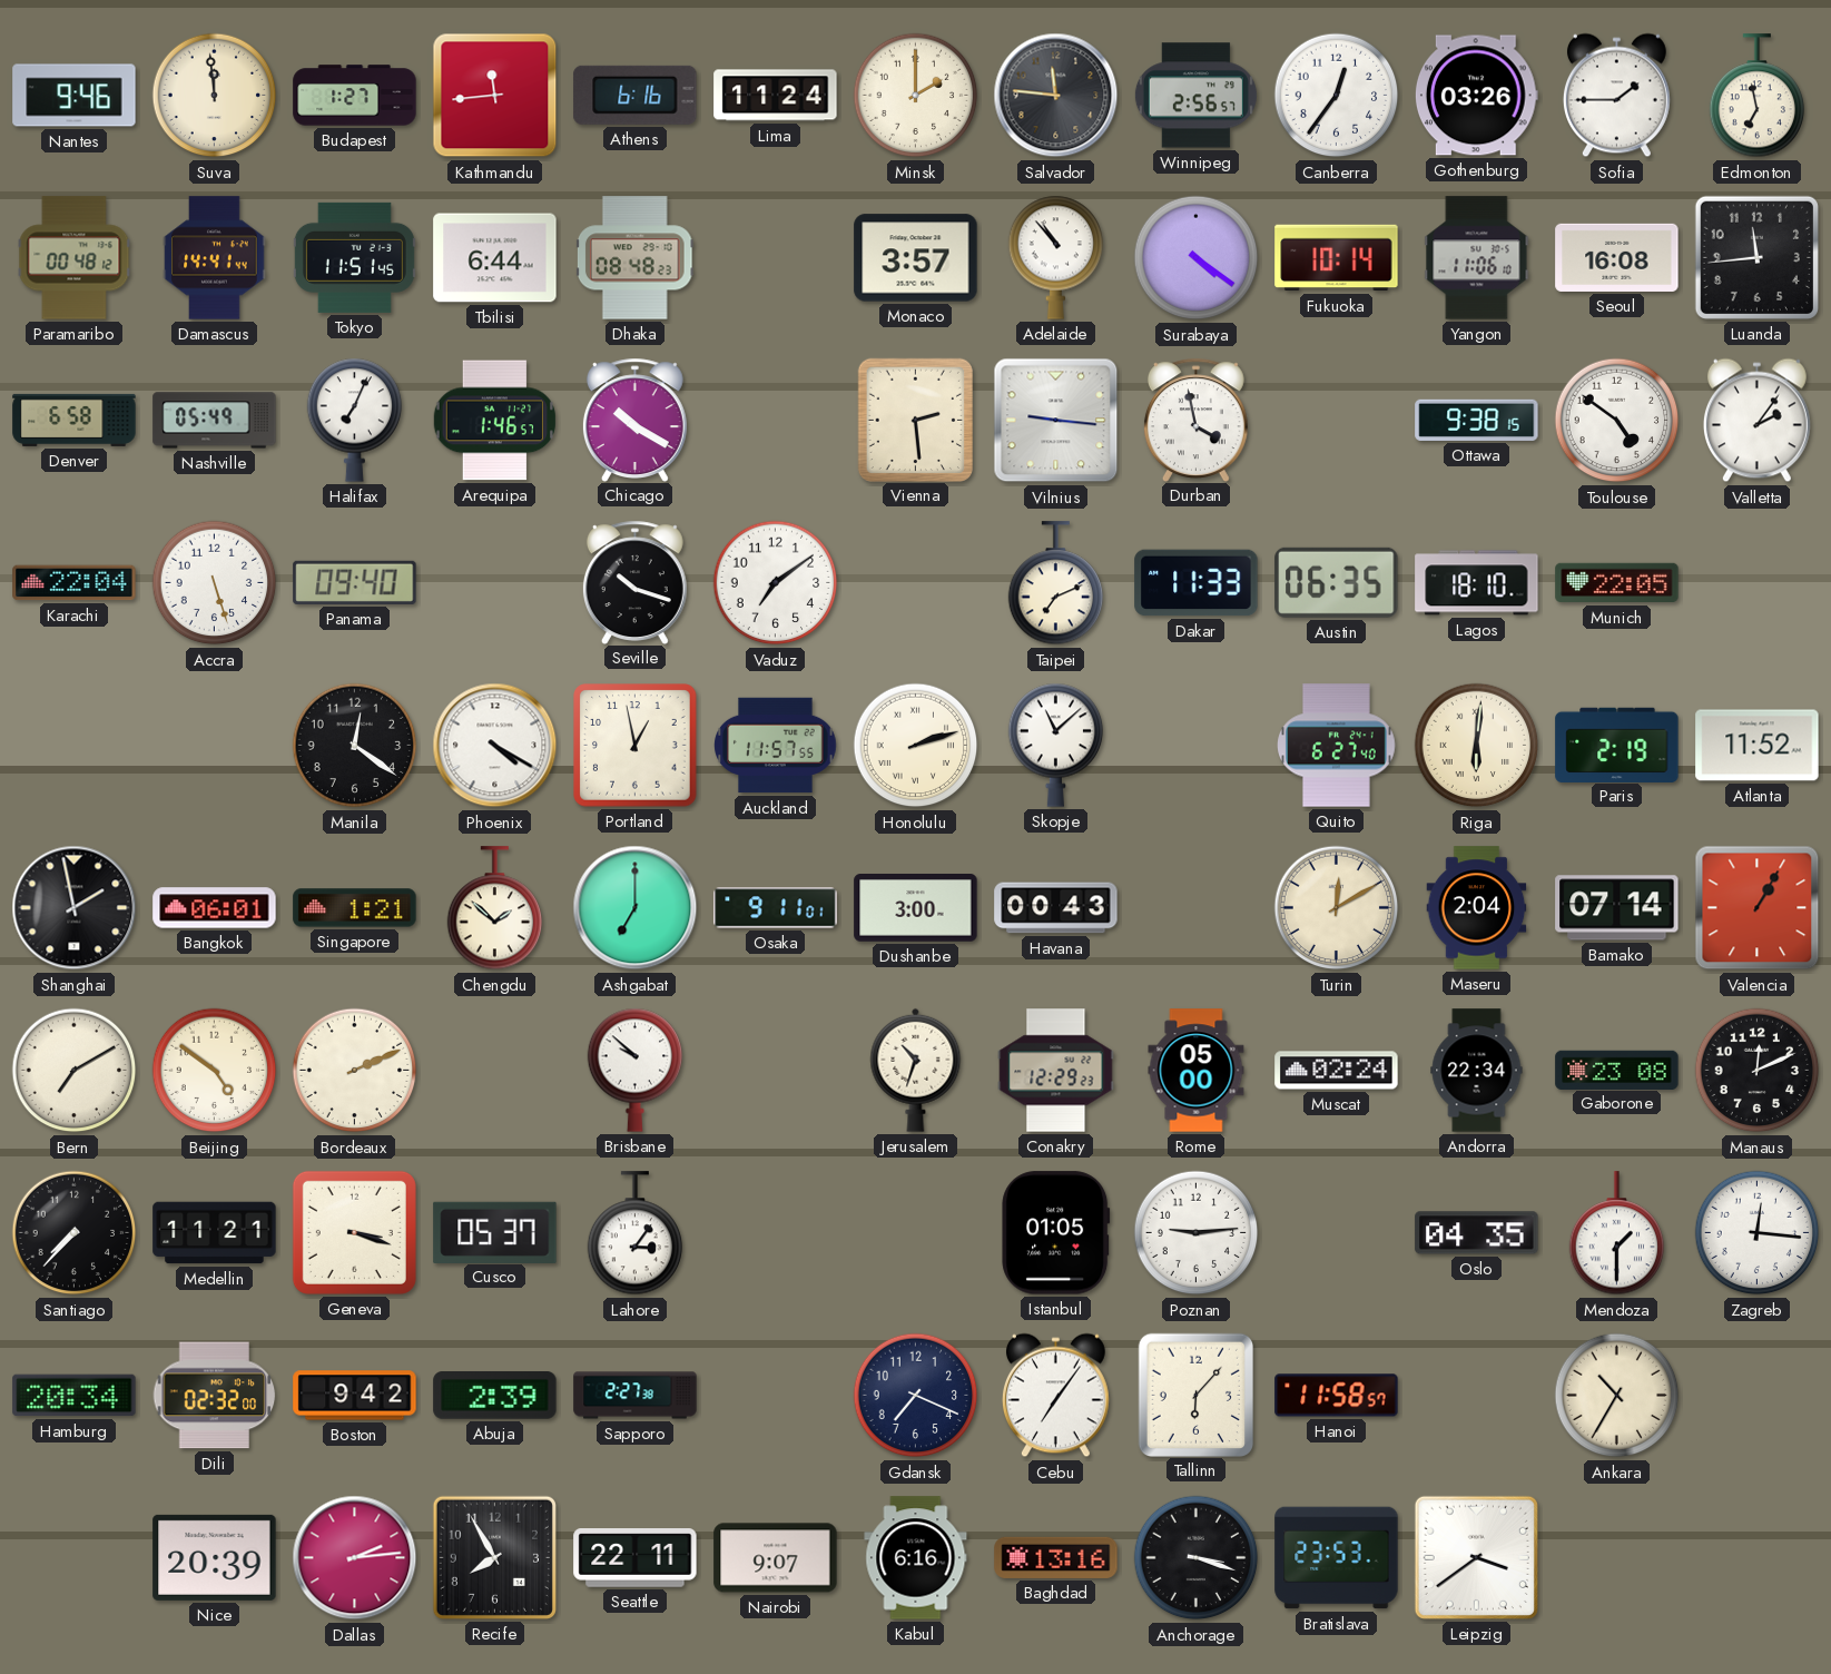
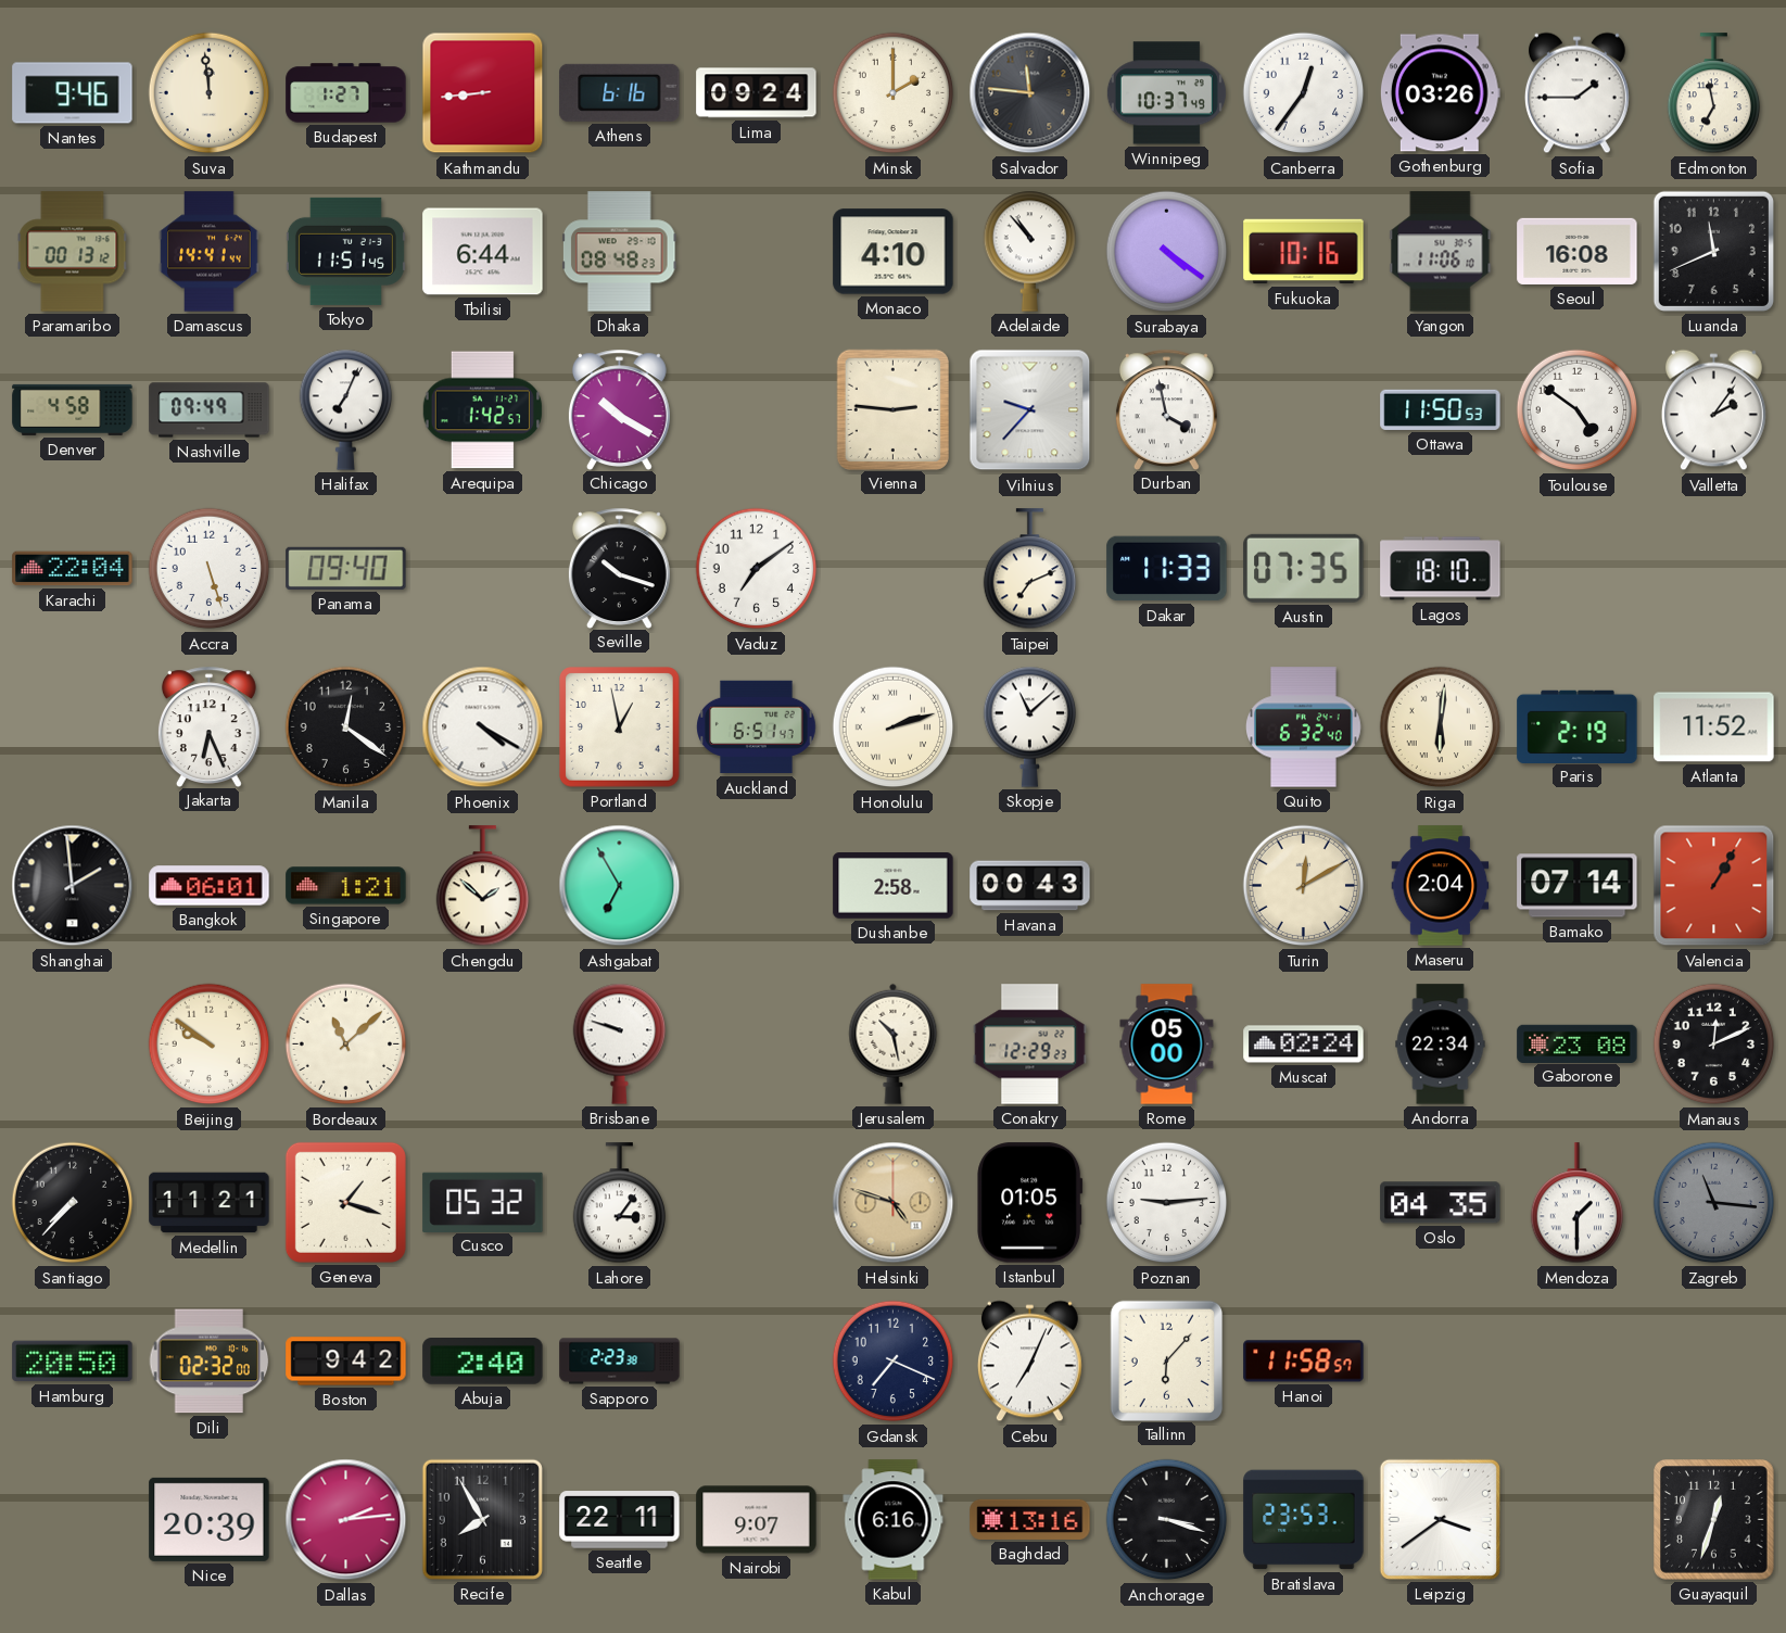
Kathmandu: 11:44 -> 8:44 (483, 93)
Lima: 11:24 -> 09:24 (757, 93)
Winnipeg: 2:56 -> 10:37 (1166, 93)
Paramaribo: 00:48 -> 00:13 (73, 252)
Monaco: 3:57 -> 4:10 (894, 252)
Fukuoka: 10:14 -> 10:16 (1304, 252)
Luanda: 11:44 -> 11:41 (1713, 251)
Denver: 6:58 -> 4:58 (73, 409)
Nashville: 05:49 -> 09:49 (210, 410)
Arequipa: 1:46 -> 1:42 (482, 410)
Vienna: 2:29 -> 2:46 (892, 409)
Vilnius: 9:16 -> 9:37 (1030, 410)
Ottawa: 9:38 -> 11:50 (1441, 409)
Austin: 06:35 -> 07:35 (1304, 568)
Munich: 22:05 -> none (1617, 583)
Jakarta: none -> 6:26 (208, 726)
Auckland: 11:57 -> 6:51 (757, 727)
Quito: 6:27 -> 6:32 (1304, 727)
Shanghai: 1:58 -> 1:59 (73, 886)
Ashgabat: 7:00 -> 6:55 (620, 886)
Osaka: 9:11 -> none (776, 908)
Dushanbe: 3:00 -> 2:58 (894, 886)
Bern: 7:10 -> none (75, 1071)
Beijing: 4:51 -> 9:51 (210, 1045)
Bordeaux: 2:11 -> 11:08 (346, 1045)
Brisbane: 9:52 -> 9:48 (620, 1043)
Jerusalem: 10:33 -> 10:28 (894, 1043)
Geneva: 3:18 -> 1:18 (345, 1202)
Cusco: 05:37 -> 05:32 (483, 1202)
Helsinki: none -> 4:48 (894, 1203)
Zagreb: 12:16 -> 11:16 (1714, 1203)
Zagreb dial: white -> grey (1714, 1203)
Hamburg: 20:34 -> 20:50 (73, 1362)
Abuja: 2:39 -> 2:40 (483, 1362)
Sapporo: 2:27 -> 2:23 (620, 1362)
Cebu: 7:06 -> 7:04 (1029, 1362)
Ankara: 10:35 -> none (1617, 1396)
Guayaquil: none -> 12:33 (1714, 1520)
